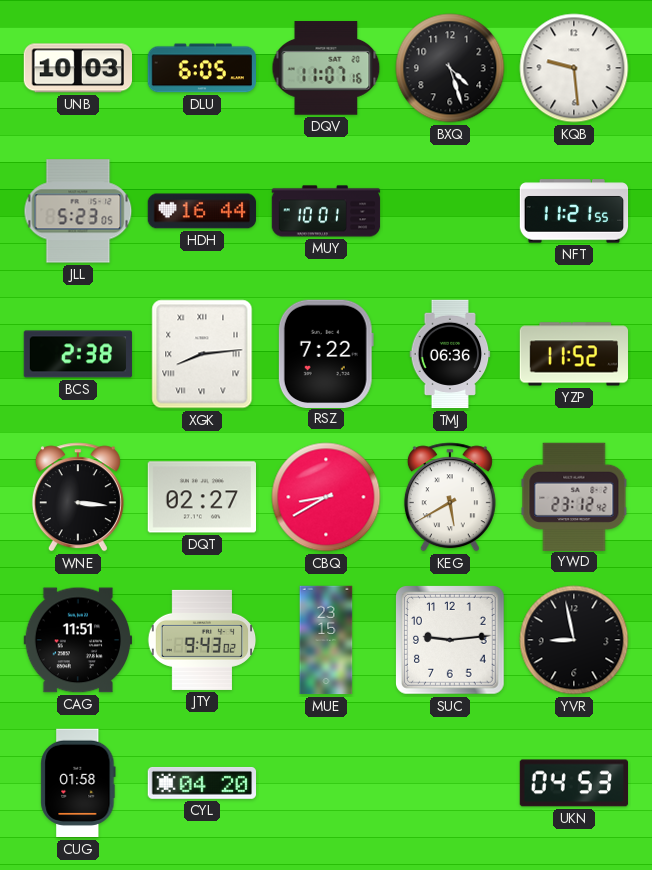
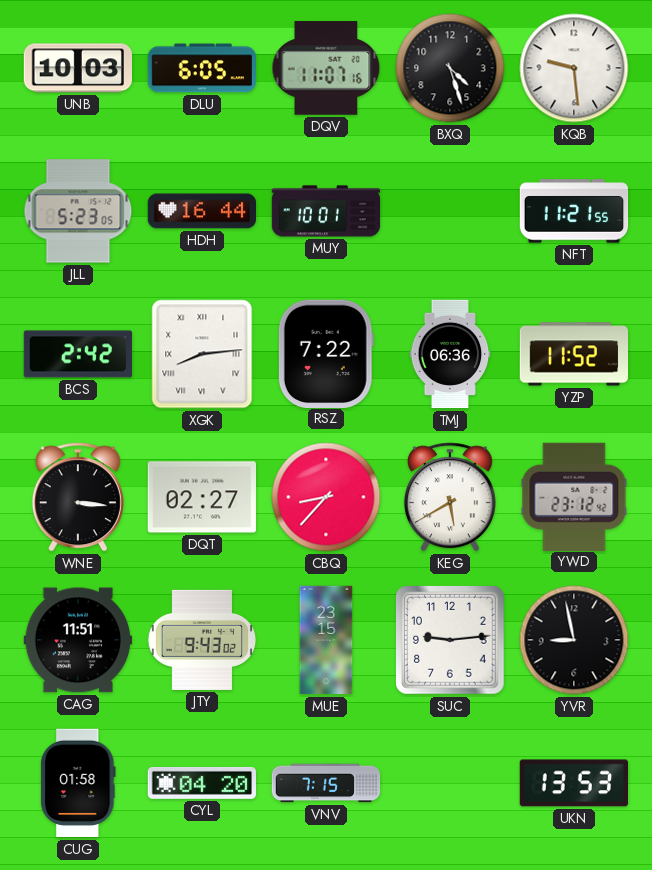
BCS: 2:38 -> 2:42 (78, 354)
CBQ: 8:40 -> 8:37 (326, 497)
VNV: none -> 7:15 (326, 783)
UKN: 04:53 -> 13:53 (573, 783)
